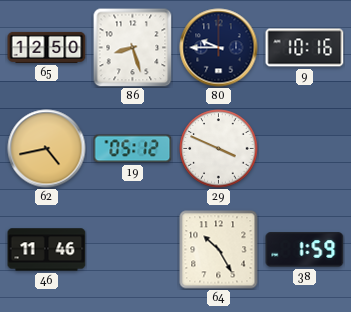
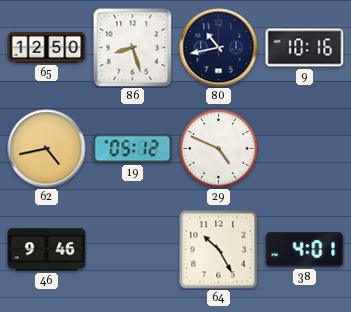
80: 9:45 -> 10:43 (219, 48)
29: 3:49 -> 4:49 (219, 149)
46: 11:46 -> 9:46 (47, 250)
38: 1:59 -> 4:01 (305, 250)
